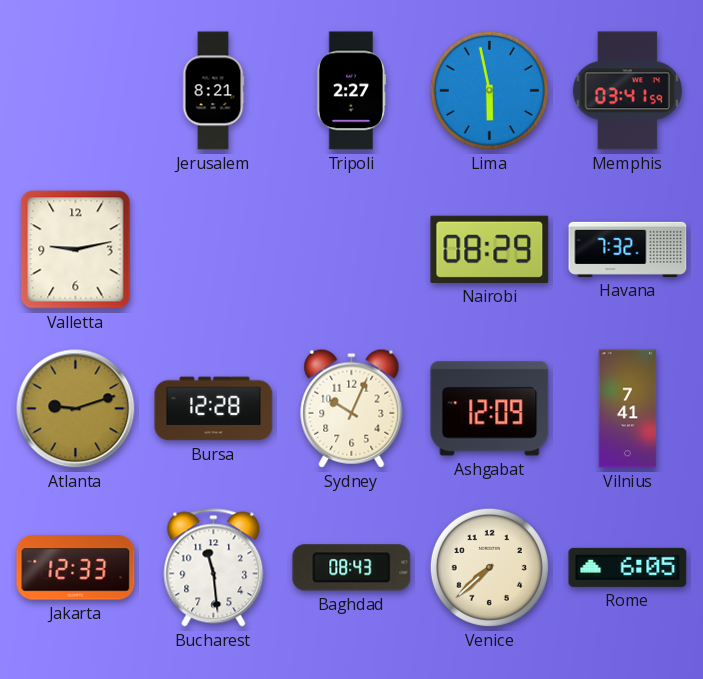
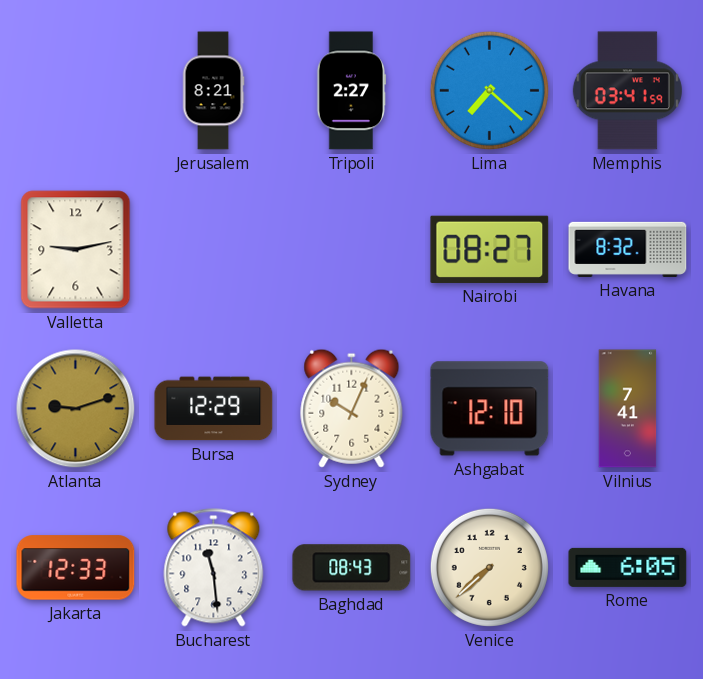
Lima: 5:58 -> 7:22 (489, 90)
Nairobi: 08:29 -> 08:27 (490, 249)
Havana: 7:32 -> 8:32 (628, 249)
Bursa: 12:28 -> 12:29 (214, 409)
Ashgabat: 12:09 -> 12:10 (490, 409)
